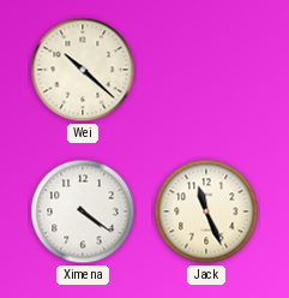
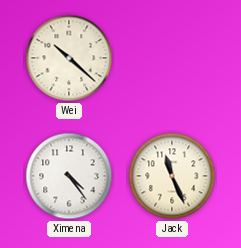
Ximena: 4:21 -> 4:24 (69, 176)
